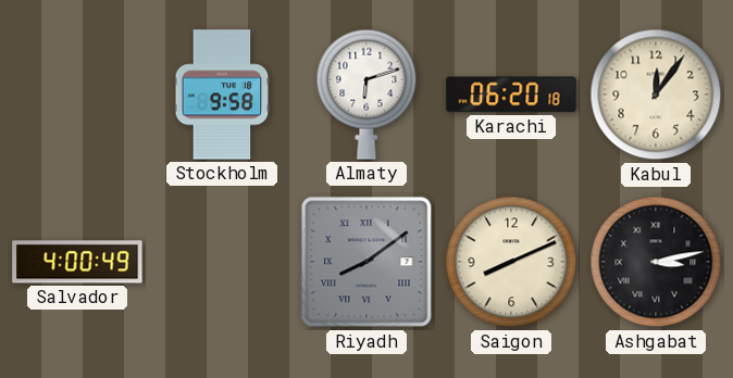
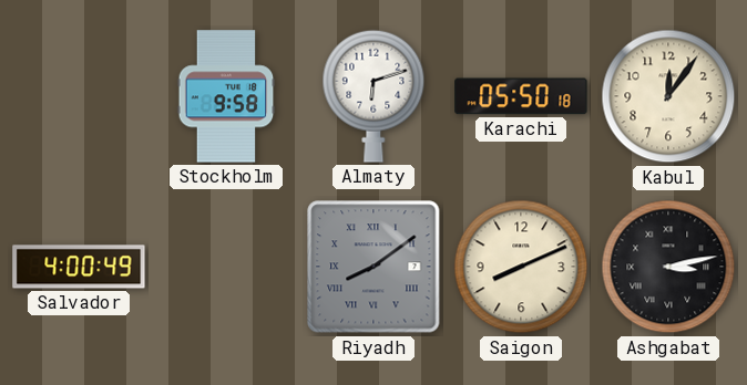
Karachi: 06:20 -> 05:50 (521, 96)
